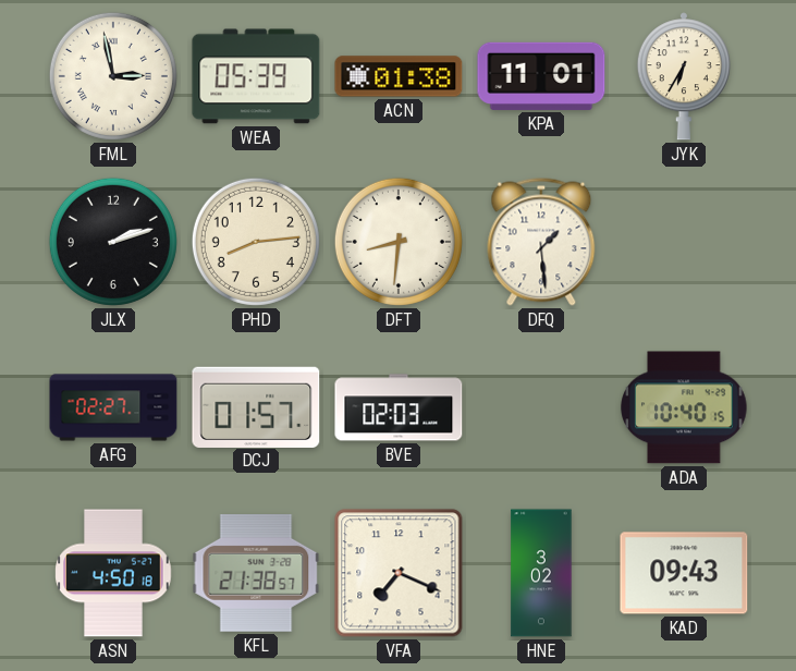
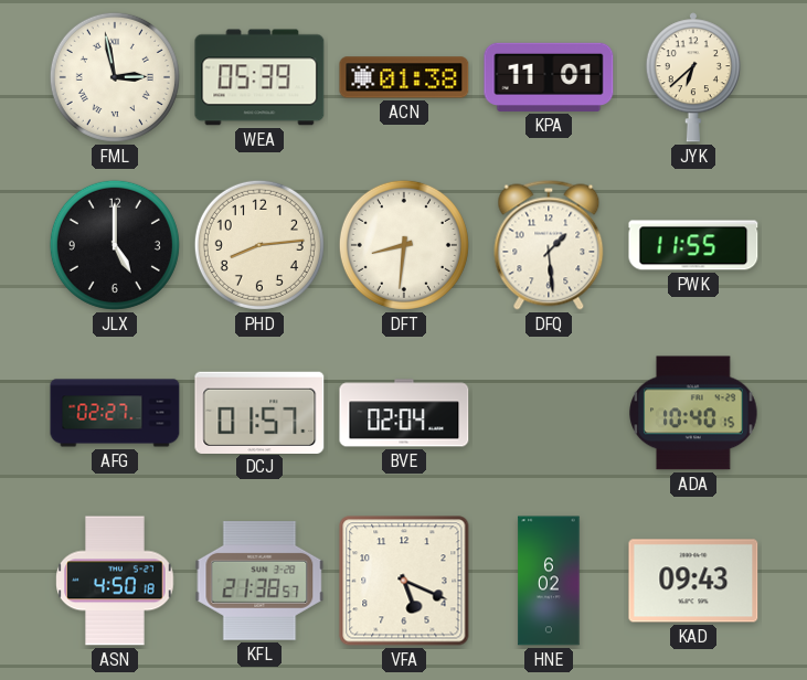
JYK: 6:35 -> 6:38 (693, 77)
JLX: 2:12 -> 5:00 (115, 245)
PWK: none -> 11:55 (693, 245)
BVE: 02:03 -> 02:04 (404, 413)
VFA: 7:19 -> 5:19 (404, 581)
HNE: 3:02 -> 6:02 (549, 581)
